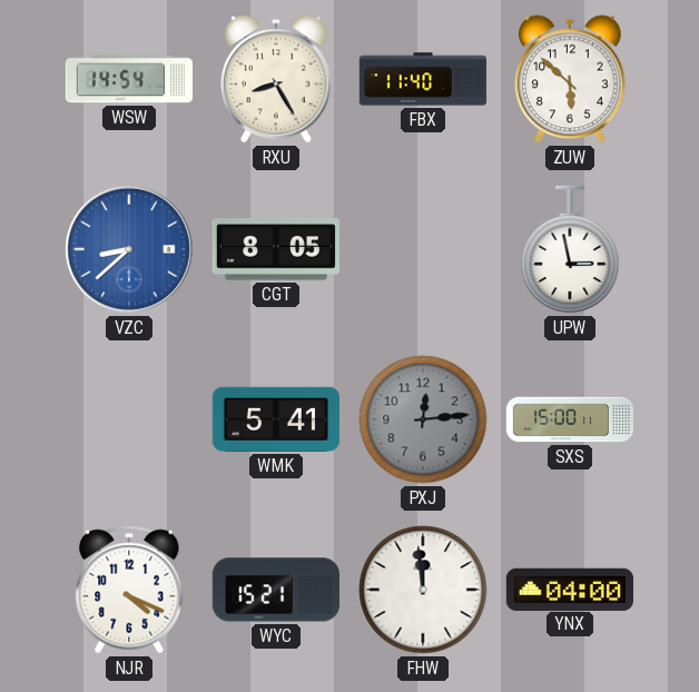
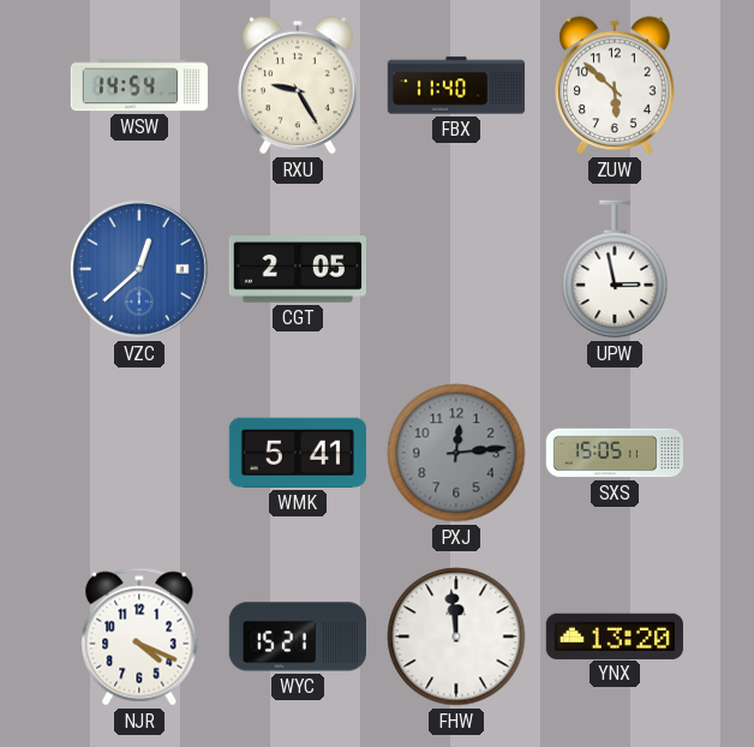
RXU: 8:25 -> 9:25 (299, 85)
VZC: 8:38 -> 12:38 (139, 269)
CGT: 8:05 -> 2:05 (298, 269)
SXS: 15:00 -> 15:05 (615, 453)
YNX: 04:00 -> 13:20 (615, 635)
